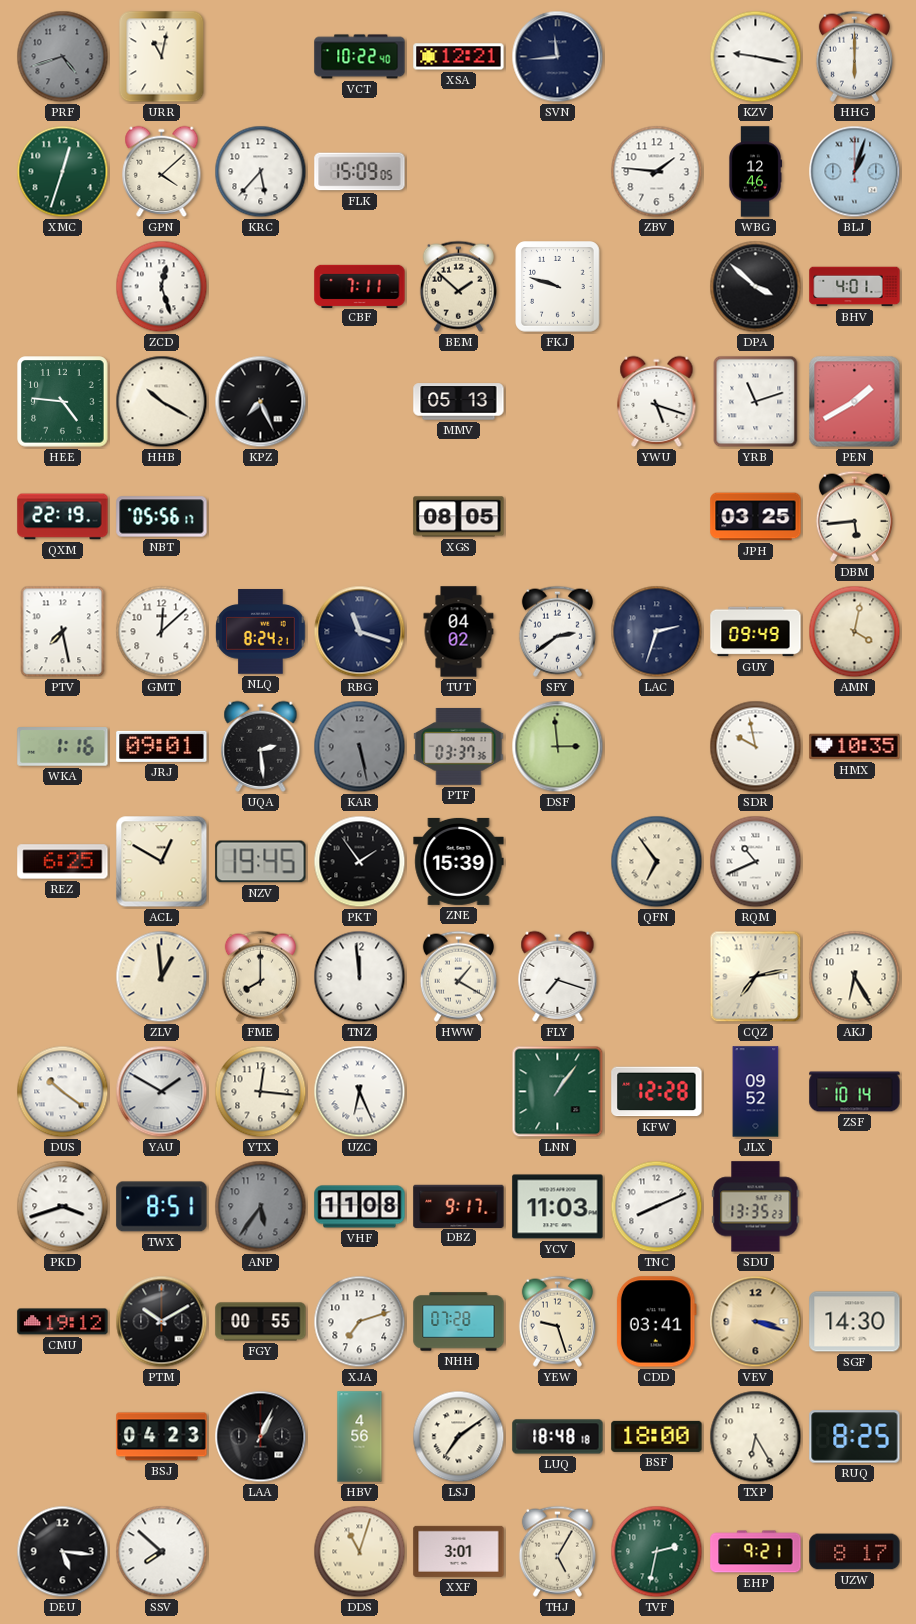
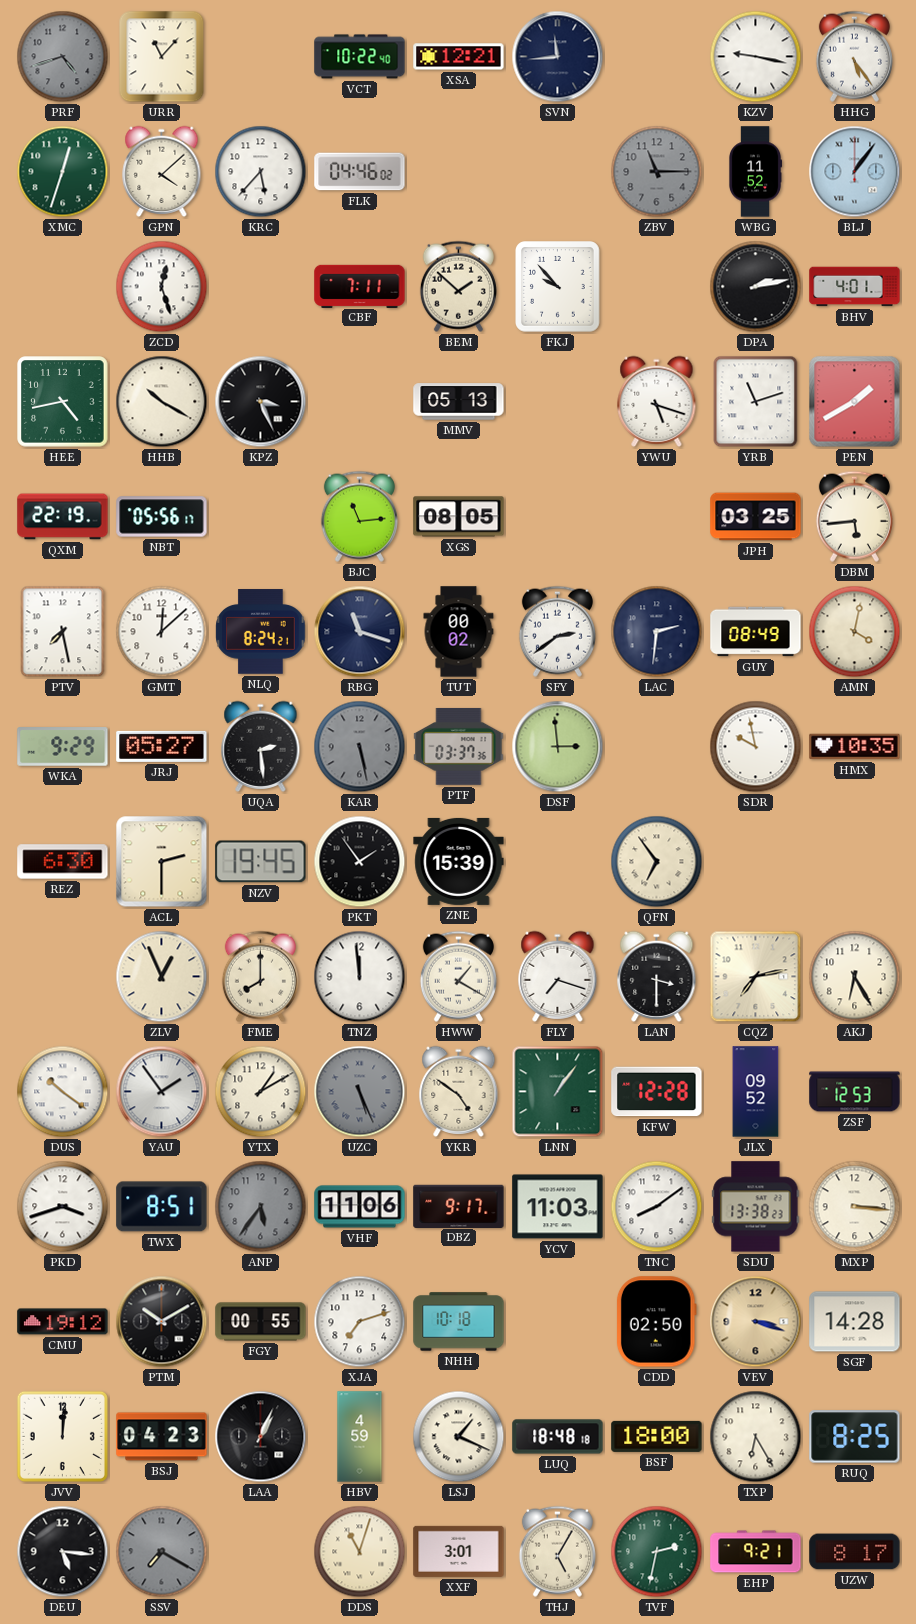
URR: 11:02 -> 11:07 (162, 57)
HHG: 6:00 -> 5:24 (854, 56)
FLK: 15:09 -> 04:46 (360, 172)
ZBV: 1:46 -> 11:15 (657, 172)
ZBV dial: white -> grey (657, 172)
WBG: 12:46 -> 11:52 (755, 172)
BLJ: 1:03 -> 1:06 (855, 172)
FKJ: 9:48 -> 9:53 (558, 287)
DPA: 3:52 -> 2:13 (756, 287)
HEE: 4:46 -> 4:43 (63, 402)
KPZ: 7:26 -> 3:26 (261, 402)
BJC: none -> 11:14 (359, 516)
TUT: 04:02 -> 00:02 (459, 632)
LAC: 2:33 -> 2:31 (657, 632)
GUY: 09:49 -> 08:49 (756, 632)
WKA: 1:16 -> 9:29 (63, 747)
JRJ: 09:01 -> 05:27 (162, 746)
REZ: 6:25 -> 6:30 (63, 862)
ACL: 12:50 -> 2:30 (162, 862)
RQM: 10:41 -> none (756, 862)
ZLV: 12:59 -> 12:56 (162, 977)
LAN: none -> 3:30 (657, 976)
YAU: 1:50 -> 1:54 (162, 1092)
YTX: 12:16 -> 1:10 (261, 1092)
UZC: 6:26 -> 5:26 (360, 1092)
UZC dial: white -> grey (360, 1092)
YKR: none -> 4:51 (459, 1091)
ZSF: 10:14 -> 12:53 (855, 1092)
VHF: 11:08 -> 11:06 (360, 1207)
TNC: 8:11 -> 8:09 (657, 1207)
SDU: 13:35 -> 13:38 (756, 1207)
MXP: none -> 3:16 (855, 1207)
NHH: 07:28 -> 10:18 (459, 1322)
YEW: 9:27 -> none (557, 1321)
CDD: 03:41 -> 02:50 (656, 1322)
SGF: 14:30 -> 14:28 (855, 1322)
JVV: none -> 12:01 (62, 1436)
HBV: 4:56 -> 4:59 (360, 1437)
LSJ: 7:09 -> 1:19 (459, 1437)
SSV: 7:52 -> 7:20 (162, 1552)
SSV dial: white -> grey (162, 1552)
